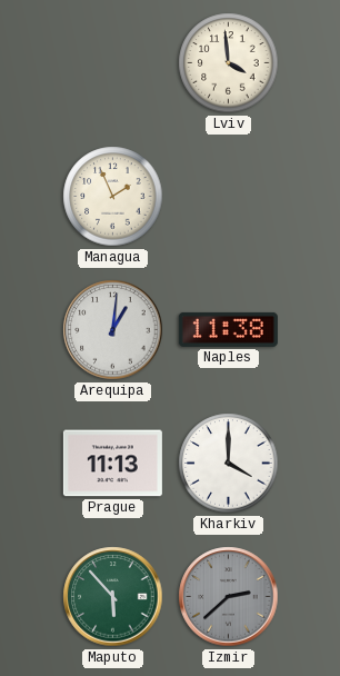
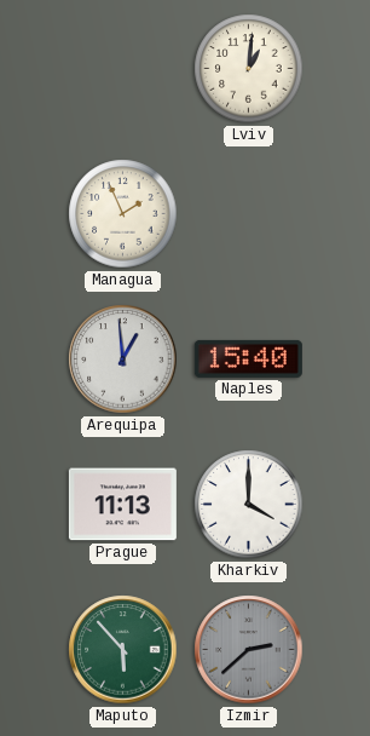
Lviv: 3:59 -> 1:01 (249, 69)
Arequipa: 1:01 -> 12:59 (123, 360)
Naples: 11:38 -> 15:40 (248, 358)
